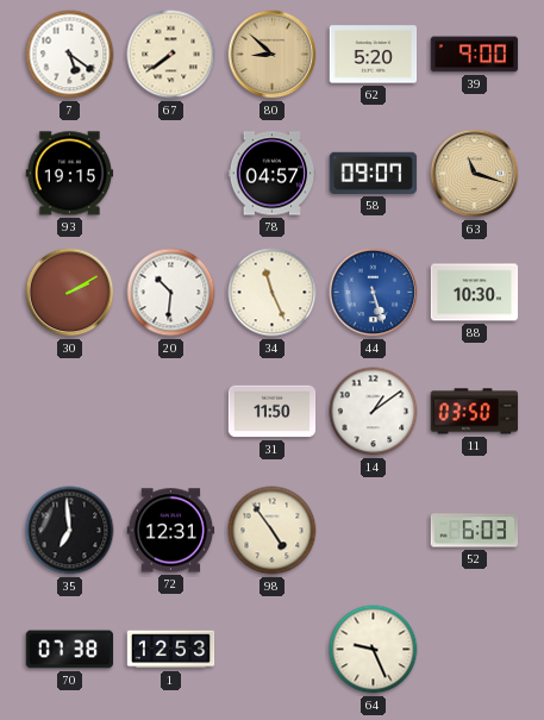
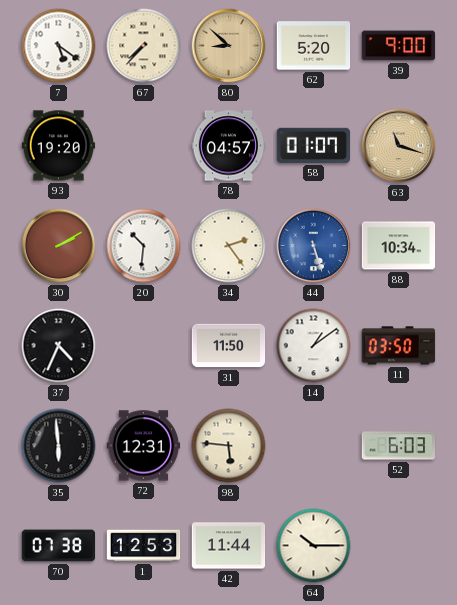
67: 7:39 -> 7:37 (144, 46)
93: 19:15 -> 19:20 (59, 146)
58: 09:07 -> 01:07 (314, 145)
34: 11:26 -> 2:24 (229, 246)
88: 10:30 -> 10:34 (399, 246)
37: none -> 4:34 (59, 346)
35: 6:59 -> 5:59 (59, 446)
98: 4:54 -> 5:46 (229, 446)
42: none -> 11:44 (229, 546)
64: 9:26 -> 10:15 (314, 546)
